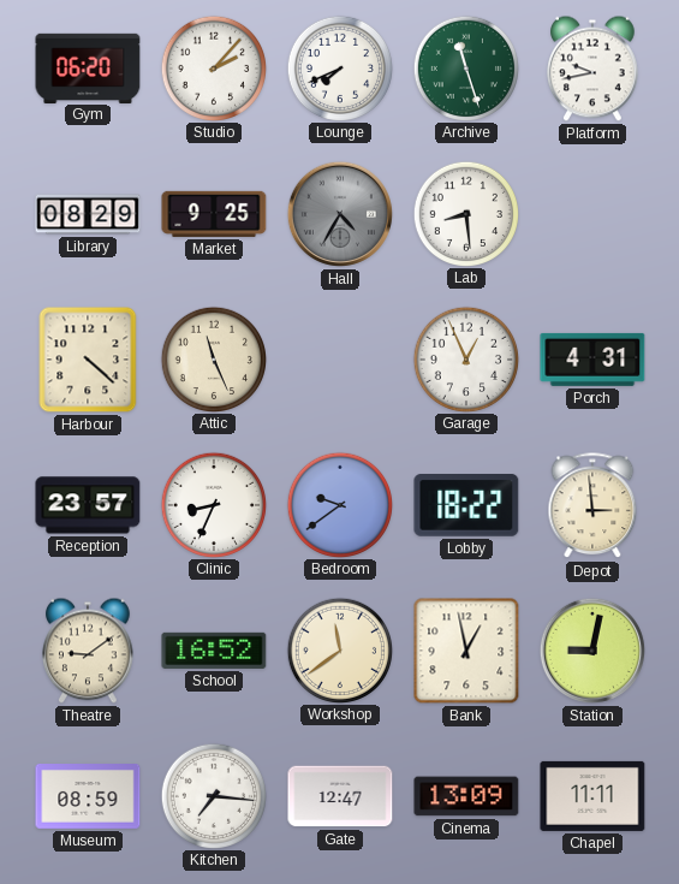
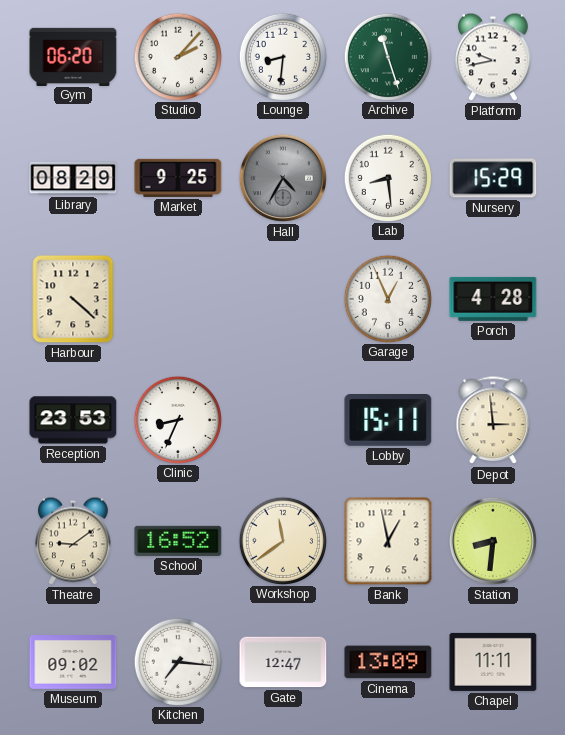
Lounge: 7:41 -> 8:31 (282, 56)
Nursery: none -> 15:29 (493, 178)
Attic: 11:26 -> none (213, 358)
Porch: 4:31 -> 4:28 (493, 299)
Reception: 23:57 -> 23:53 (73, 420)
Bedroom: 9:39 -> none (339, 504)
Lobby: 18:22 -> 15:11 (388, 421)
Station: 9:02 -> 8:31 (493, 541)
Museum: 08:59 -> 09:02 (73, 663)
